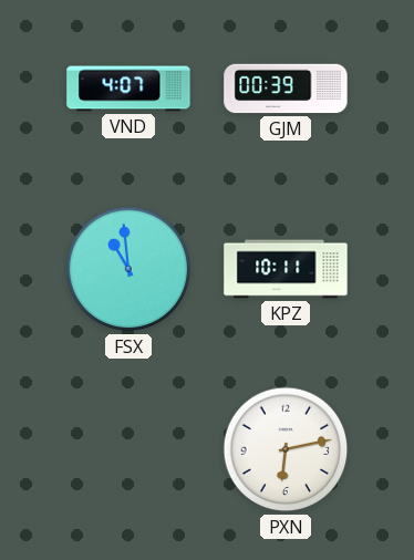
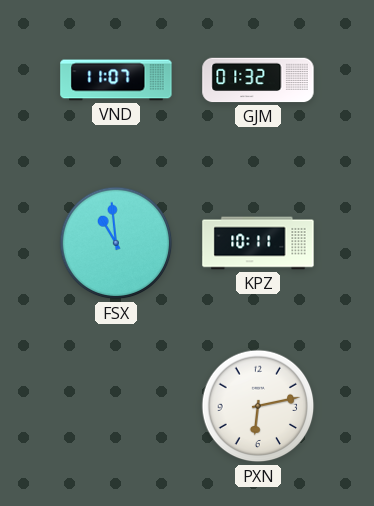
VND: 4:07 -> 11:07 (116, 80)
GJM: 00:39 -> 01:32 (258, 80)
